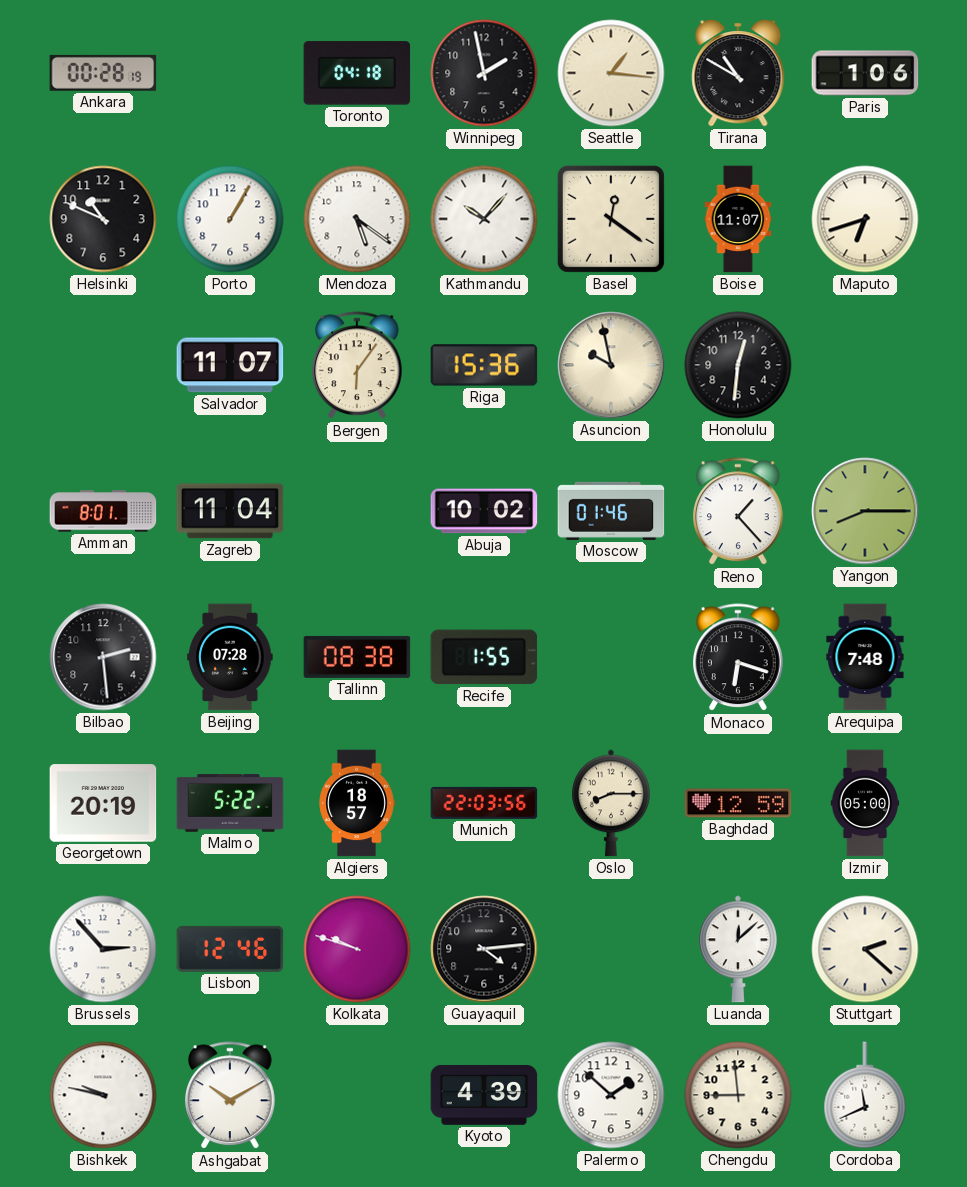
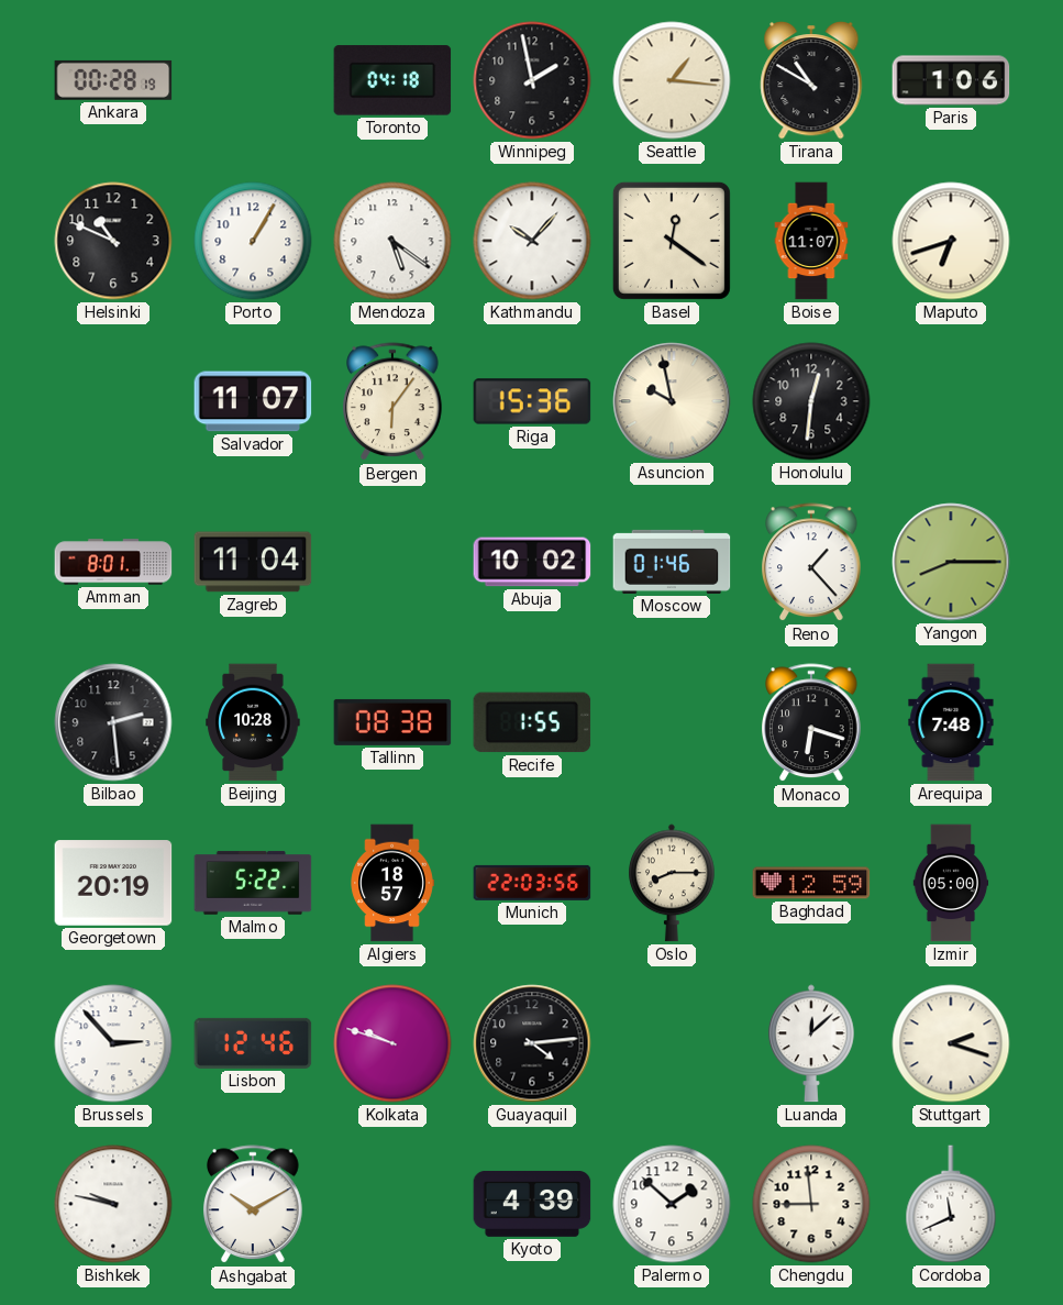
Beijing: 07:28 -> 10:28 (253, 722)
Stuttgart: 2:22 -> 2:18 (951, 1043)
